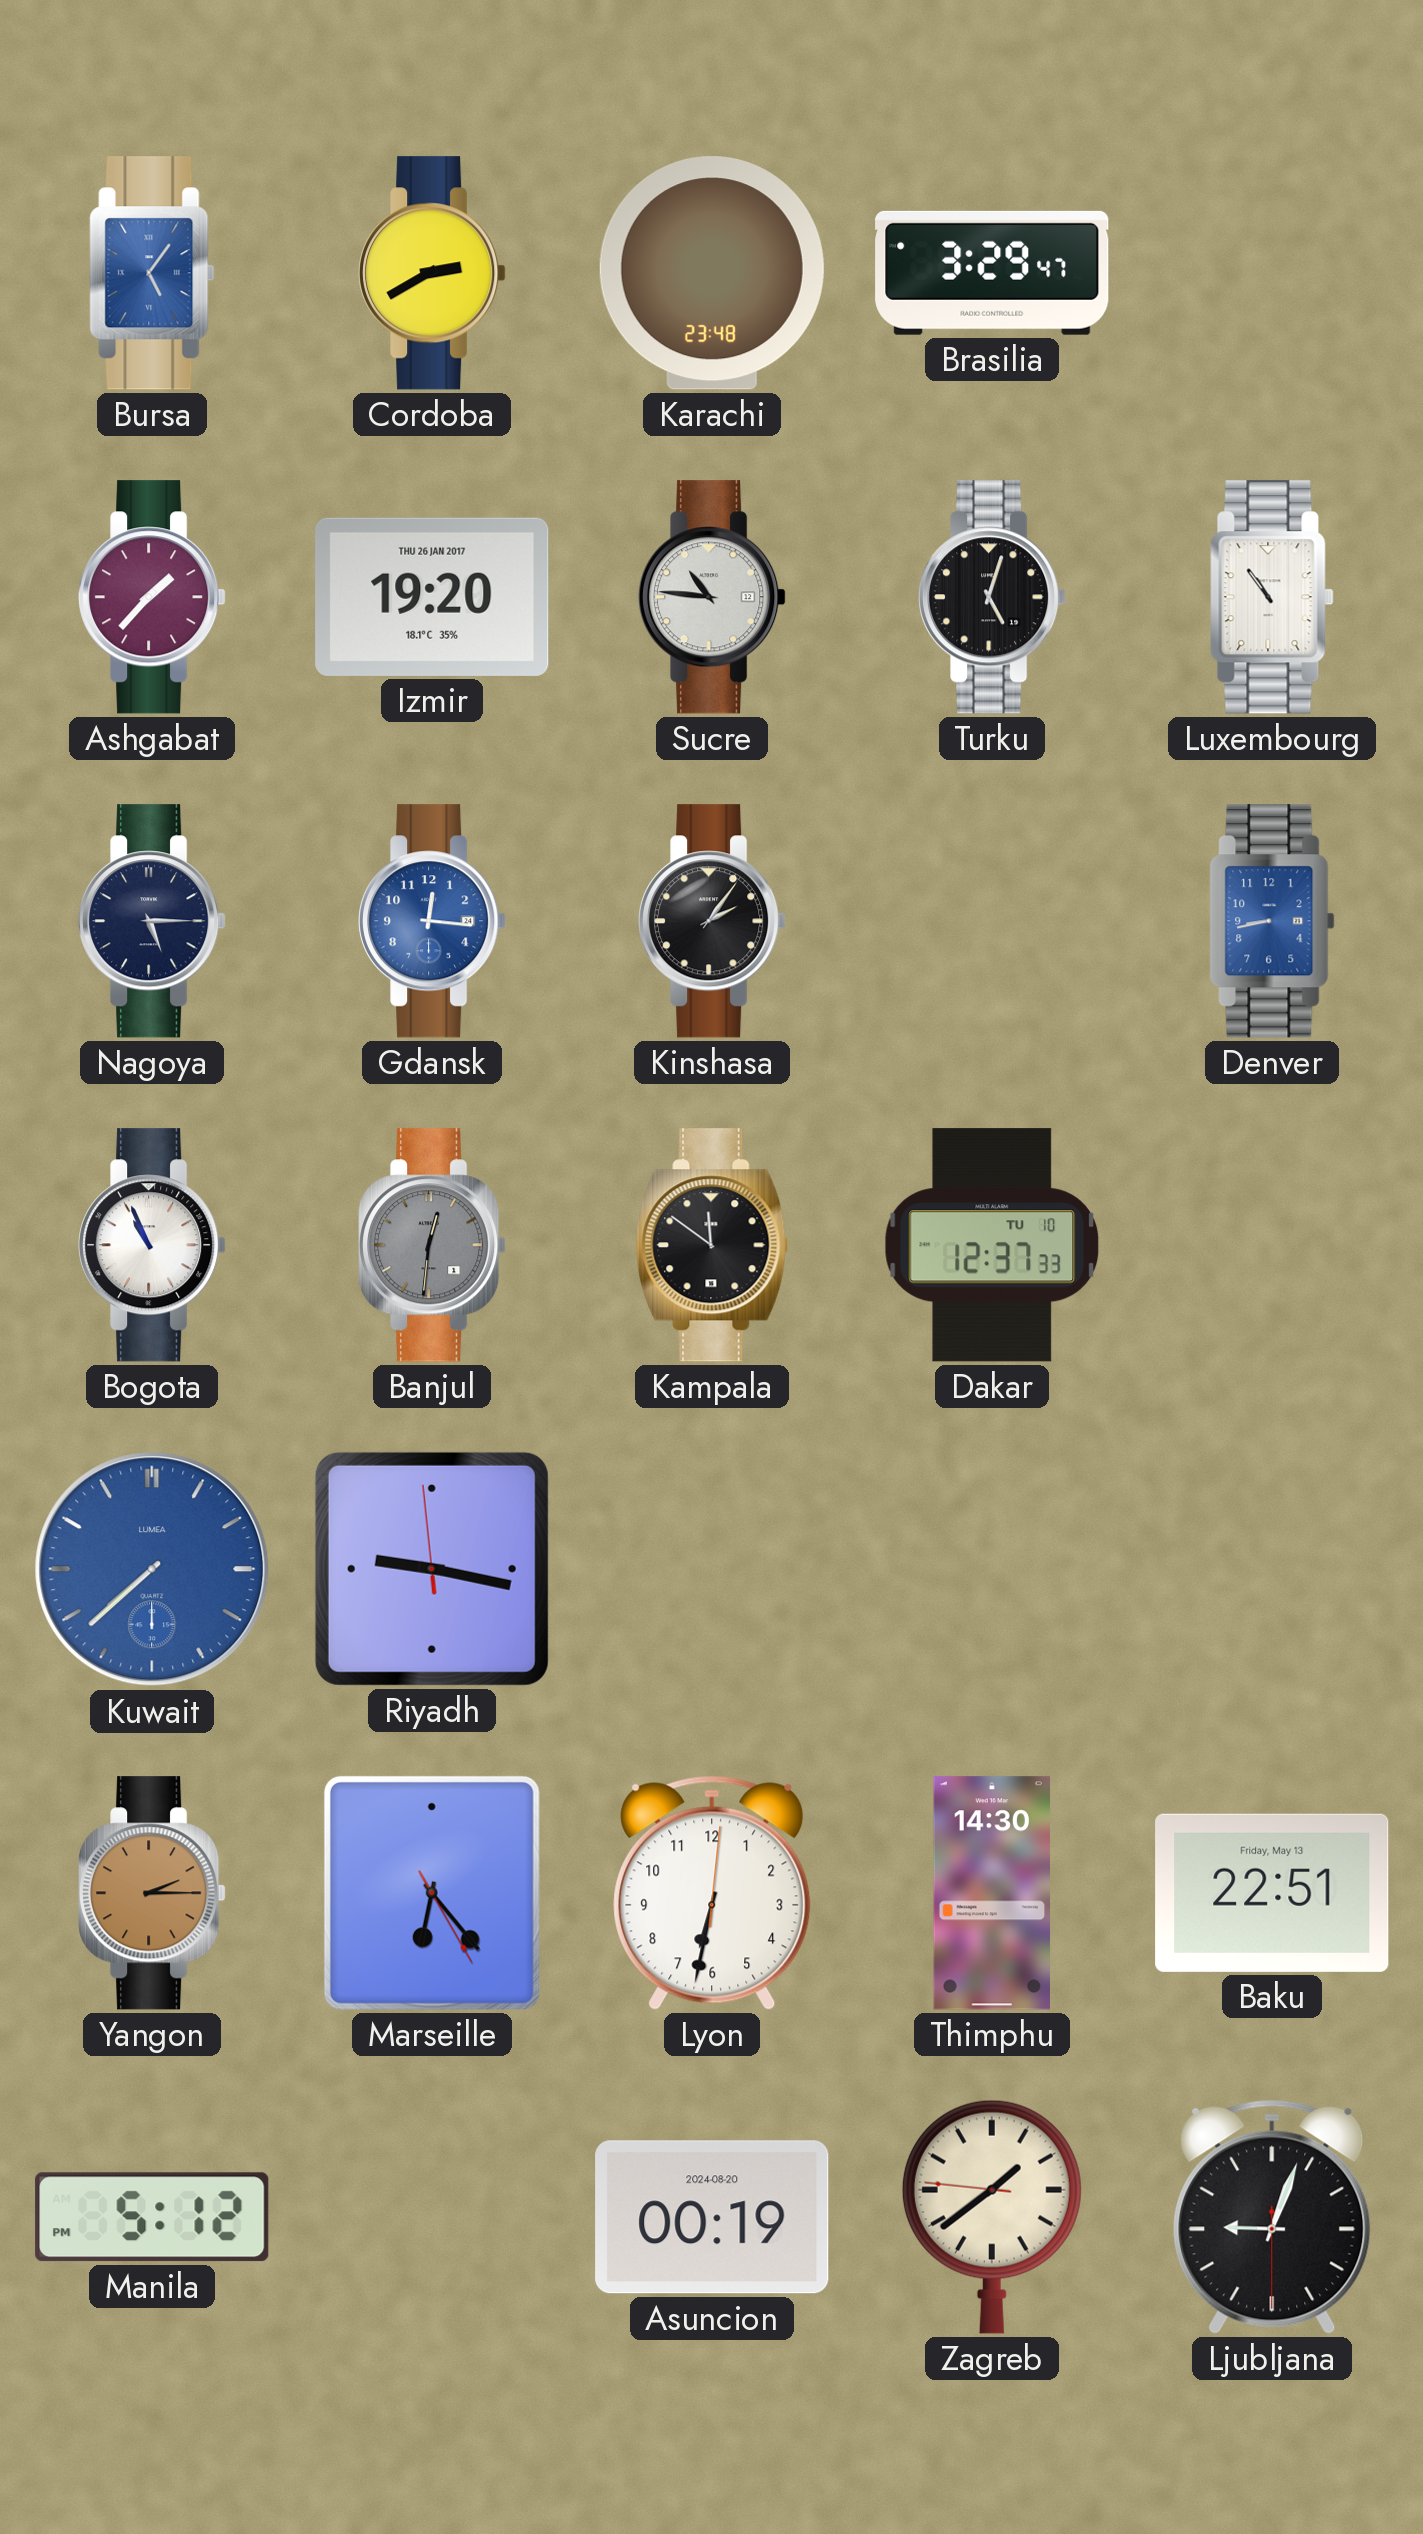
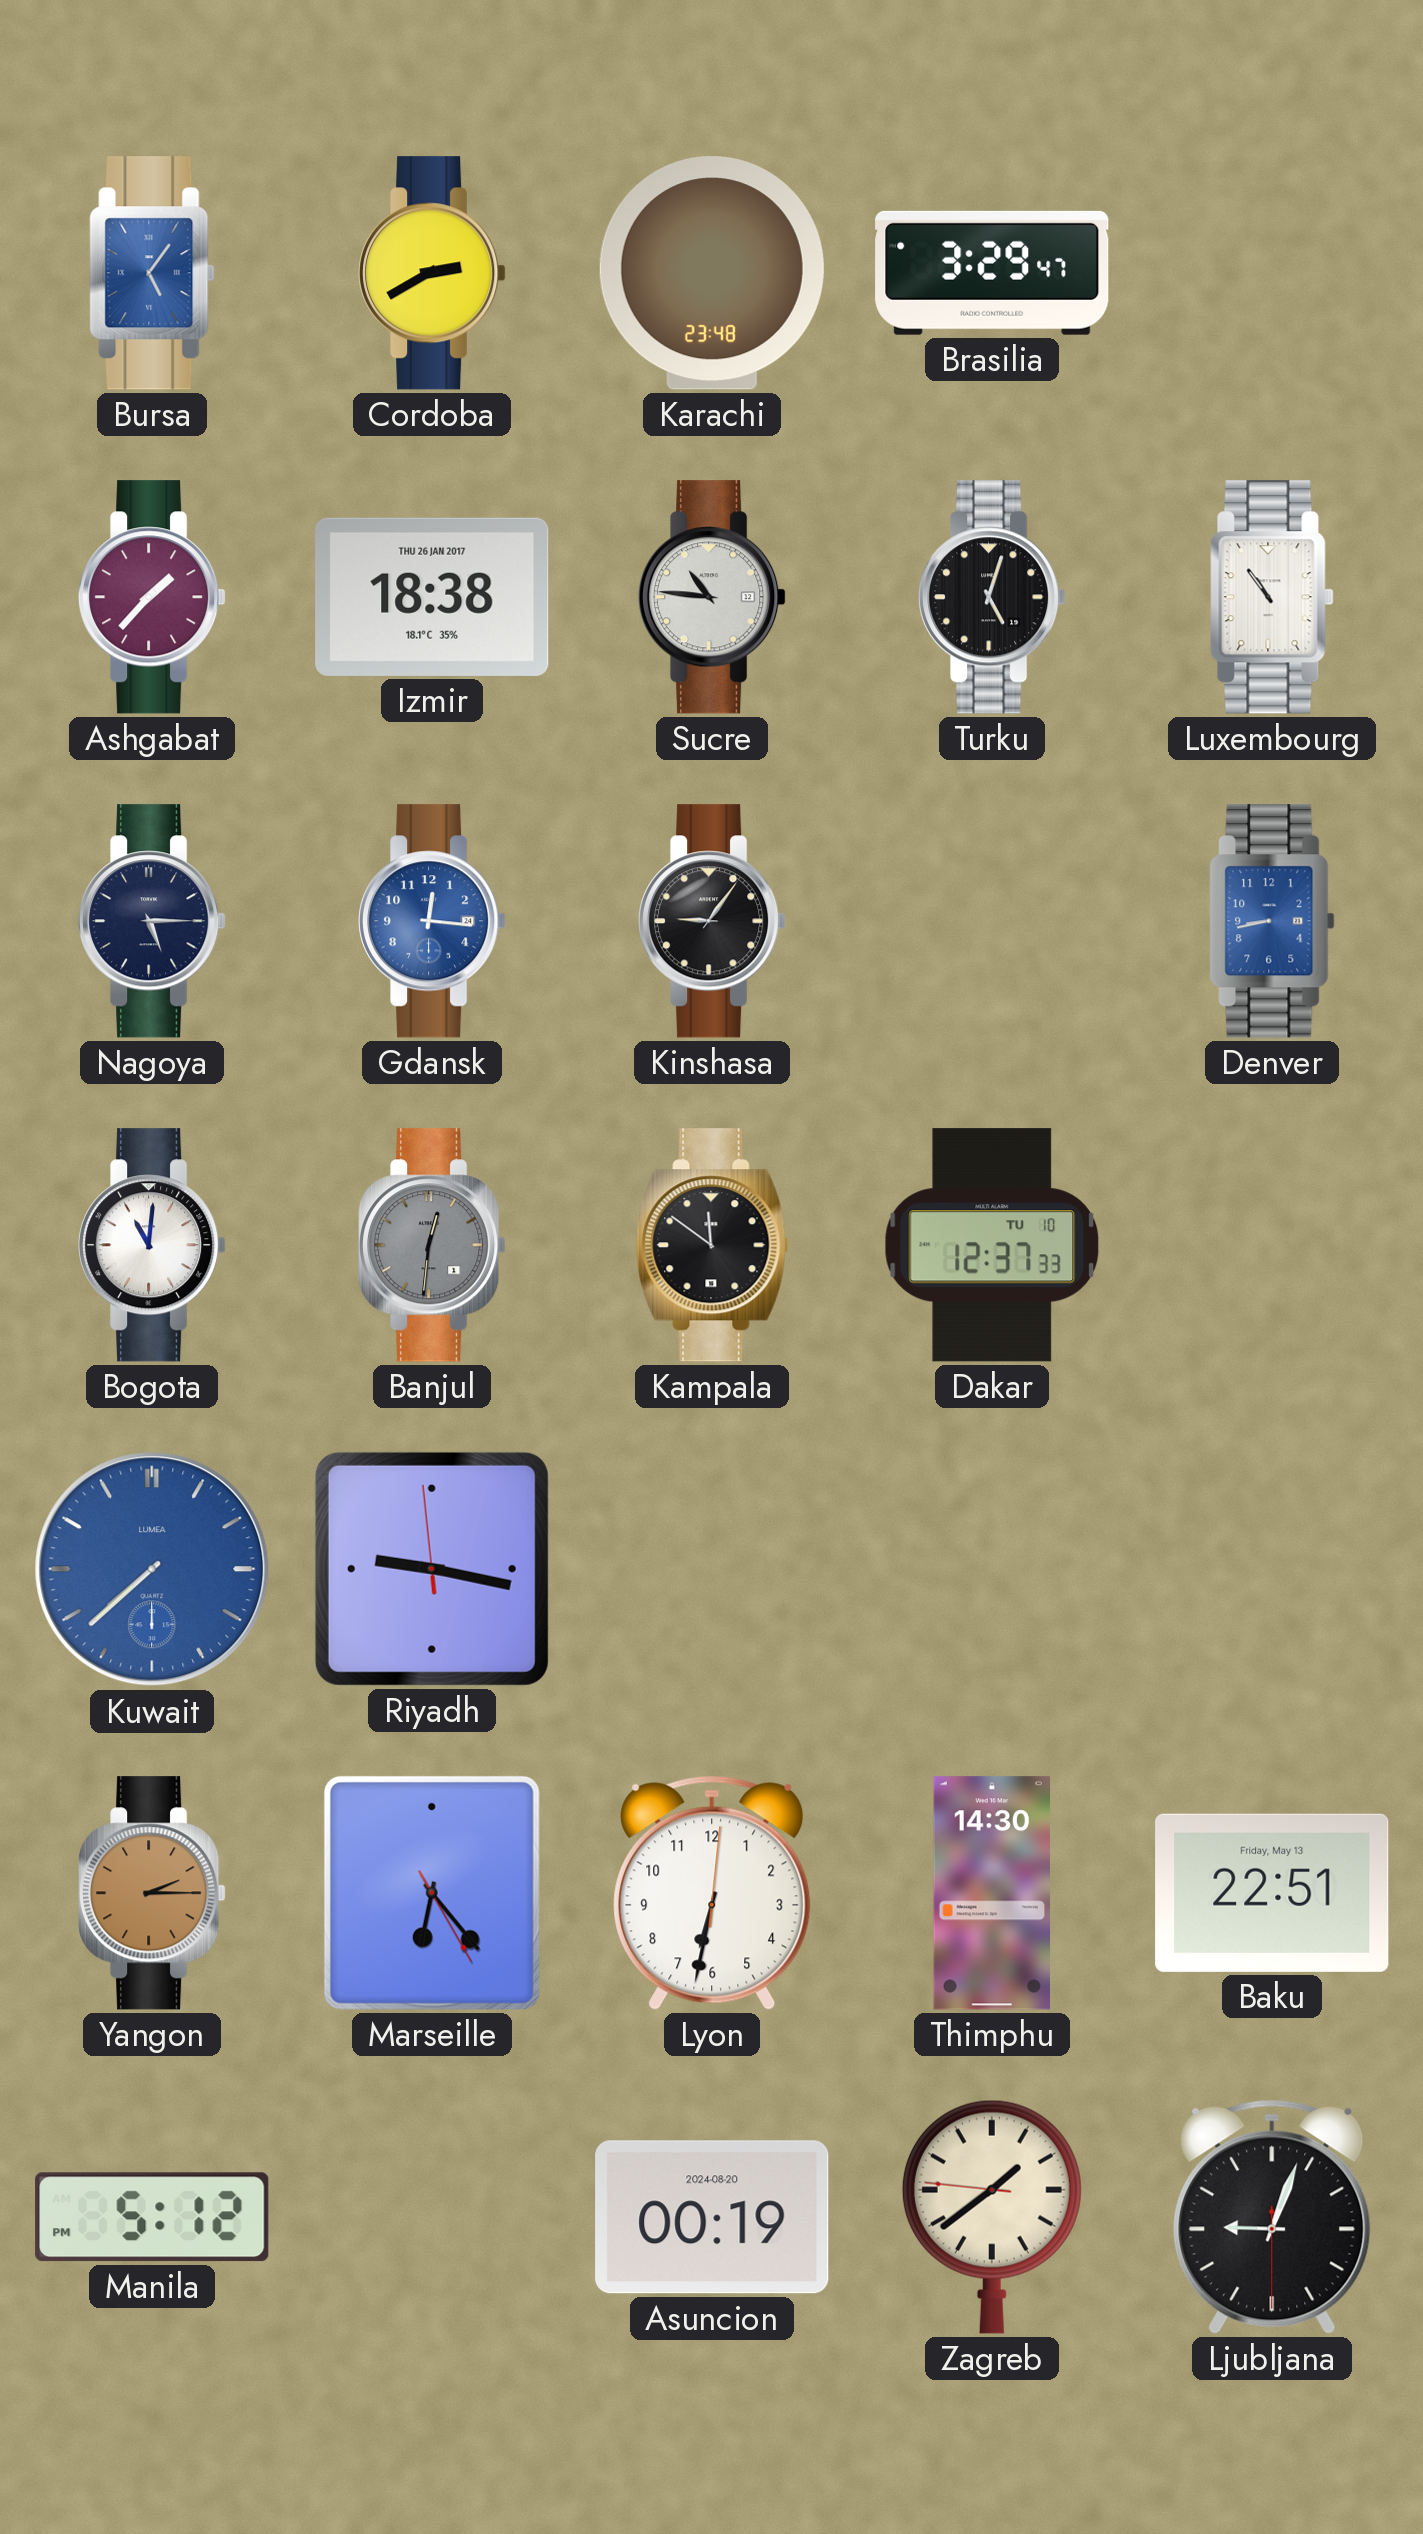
Izmir: 19:20 -> 18:38 (432, 597)
Kinshasa: 2:06 -> 9:06 (712, 921)
Bogota: 10:56 -> 11:01 (152, 1245)
